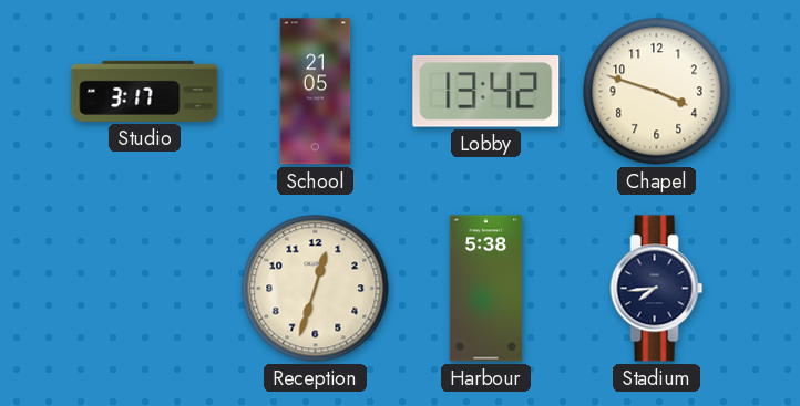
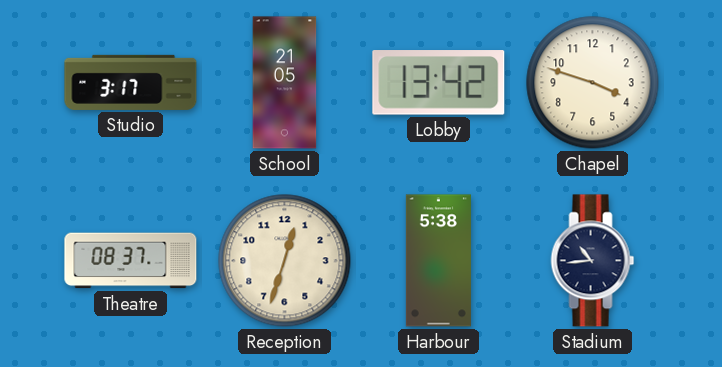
Theatre: none -> 08:37 (131, 261)
Stadium: 7:44 -> 10:44 (593, 261)
